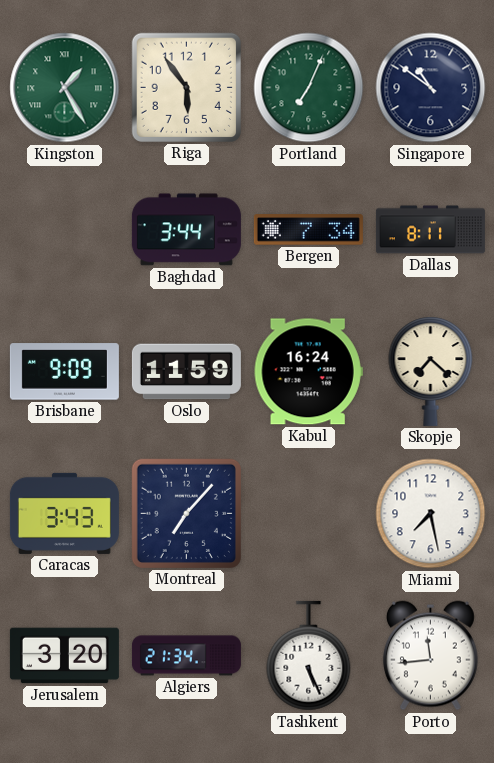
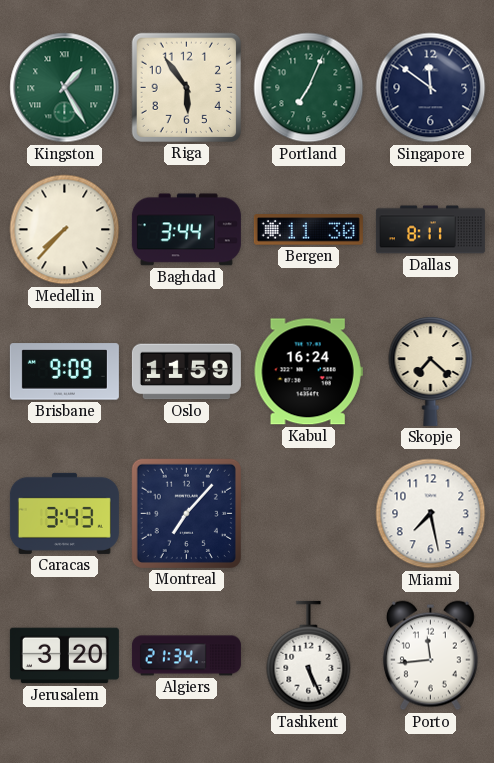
Singapore: 10:51 -> 11:51 (431, 88)
Medellin: none -> 7:37 (65, 230)
Bergen: 7:34 -> 11:30 (308, 230)
